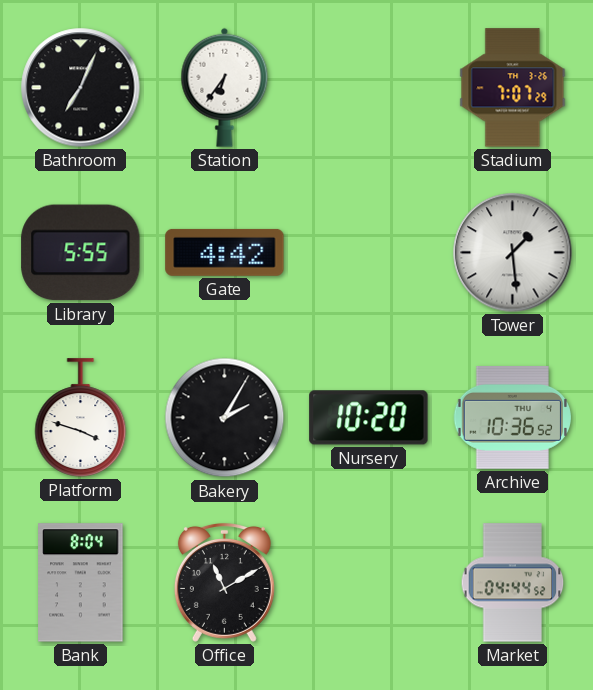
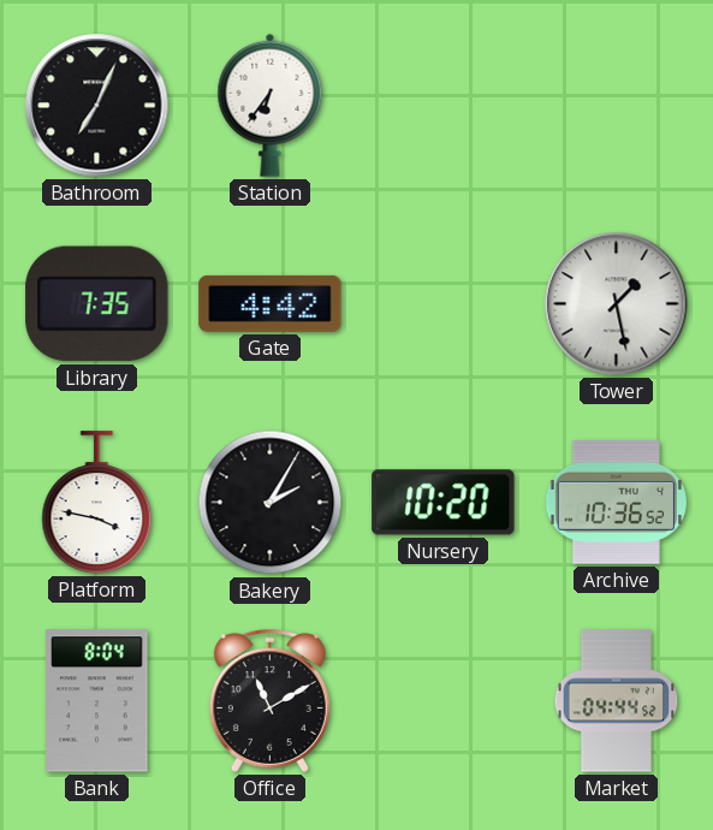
Stadium: 7:07 -> none (513, 88)
Library: 5:55 -> 7:35 (97, 304)
Tower: 1:29 -> 1:28 (617, 304)
Platform: 3:48 -> 3:47 (97, 503)
